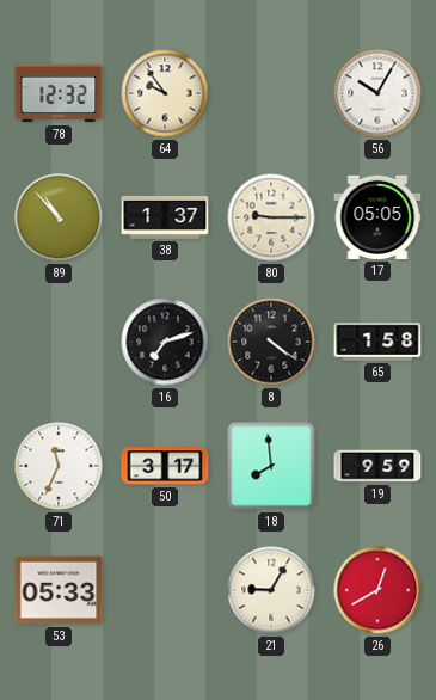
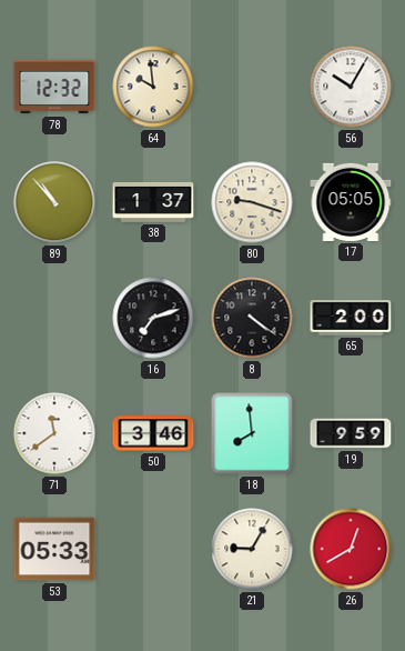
64: 9:54 -> 9:59 (153, 87)
80: 9:15 -> 9:18 (252, 202)
65: 1:58 -> 2:00 (351, 318)
71: 11:34 -> 11:39 (54, 433)
50: 3:17 -> 3:46 (153, 433)
